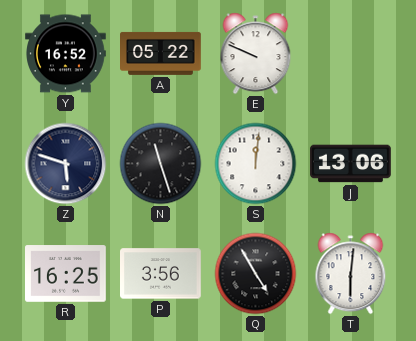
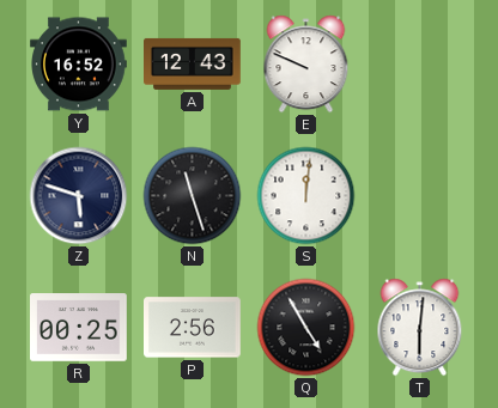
A: 05:22 -> 12:43 (193, 63)
J: 13:06 -> none (351, 164)
R: 16:25 -> 00:25 (79, 328)
P: 3:56 -> 2:56 (193, 328)
